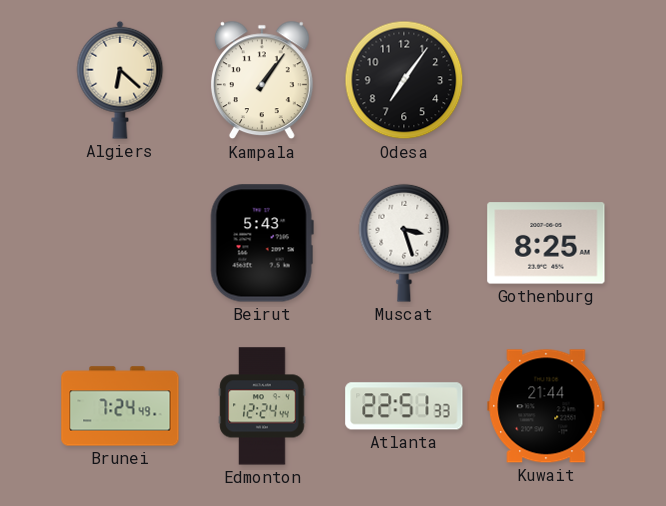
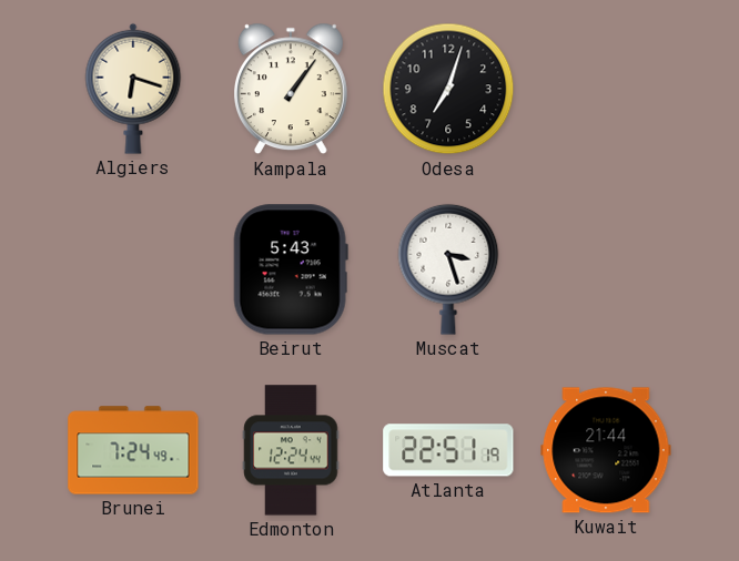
Algiers: 6:22 -> 6:18 (133, 89)
Odesa: 7:06 -> 7:03 (448, 89)
Gothenburg: 8:25 -> none (546, 243)
Atlanta: 22:51:33 -> 22:51:19 (448, 450)
